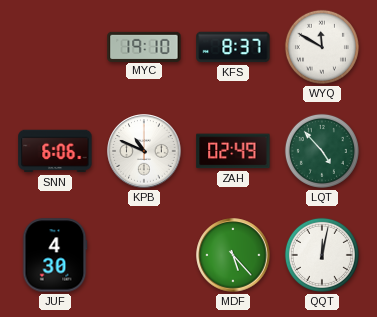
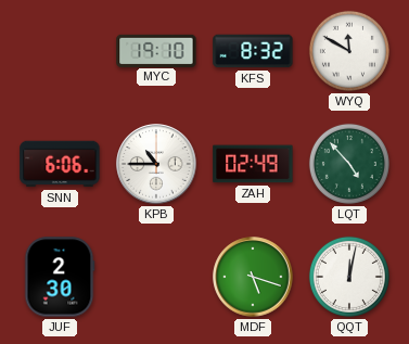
KFS: 8:37 -> 8:32 (253, 51)
KPB: 10:49 -> 10:45 (156, 164)
JUF: 4:30 -> 2:30 (60, 277)
MDF: 5:23 -> 5:18 (253, 277)
